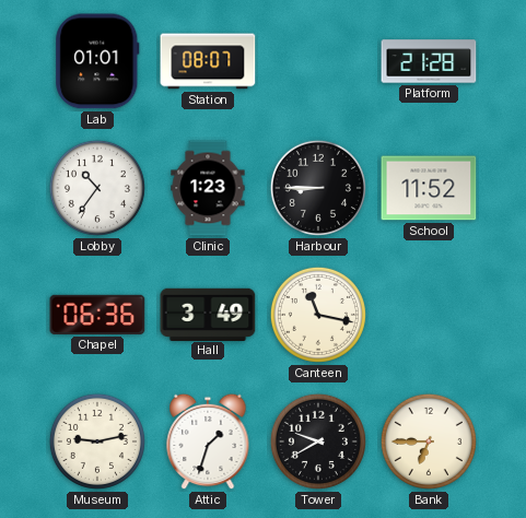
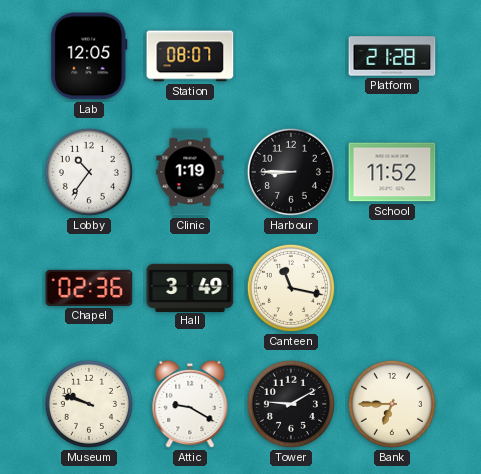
Lab: 01:01 -> 12:05 (89, 56)
Clinic: 1:23 -> 1:19 (190, 172)
Chapel: 06:36 -> 02:36 (89, 288)
Museum: 9:13 -> 9:48 (89, 404)
Attic: 1:33 -> 9:20 (190, 404)
Tower: 9:40 -> 9:10 (291, 404)
